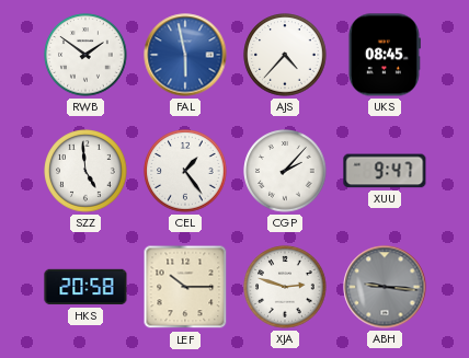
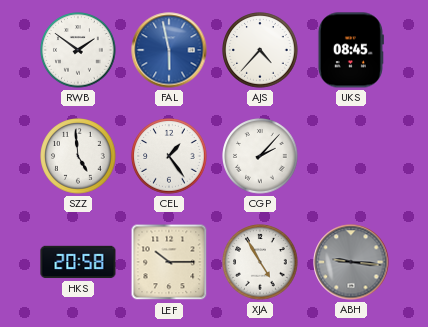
XUU: 9:47 -> none (385, 171)
XJA: 2:48 -> 4:55 (260, 262)
